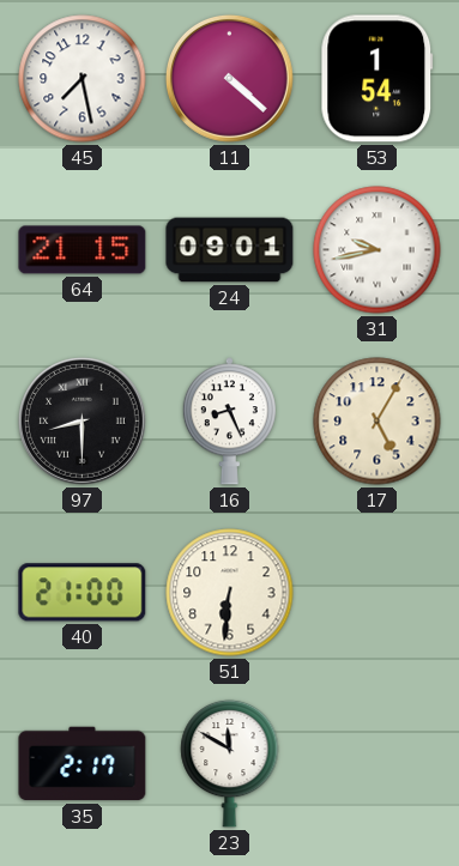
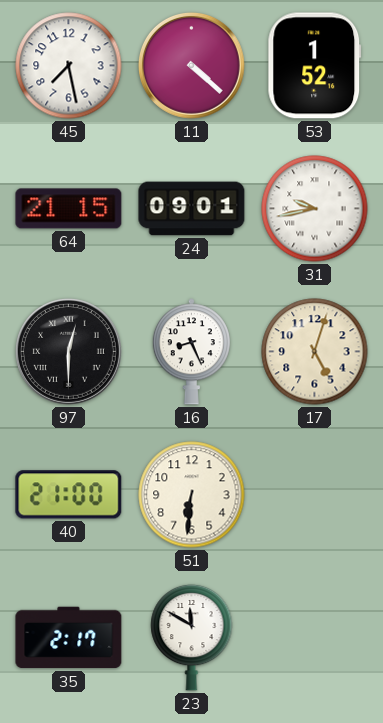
53: 1:54 -> 1:52 (315, 66)
97: 8:30 -> 12:30 (68, 351)
17: 5:05 -> 5:03 (315, 352)
